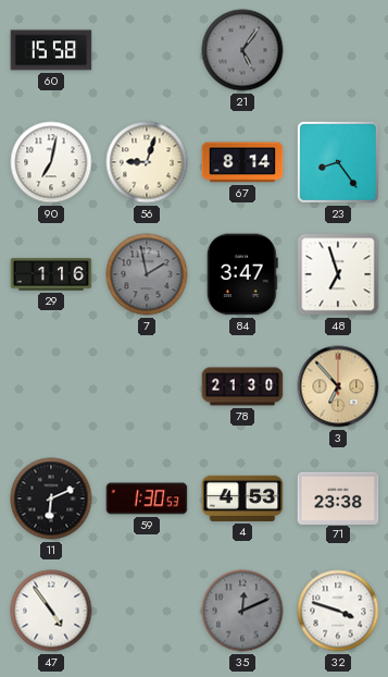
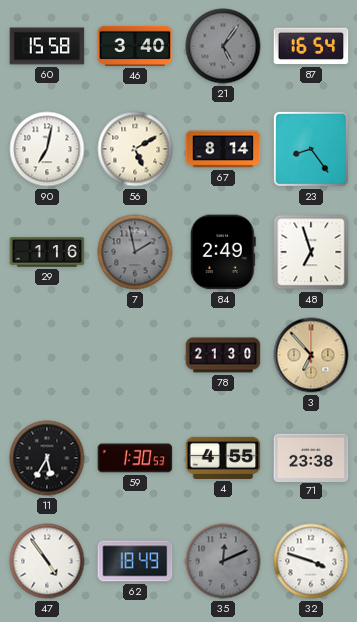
46: none -> 3:40 (135, 46)
87: none -> 16:54 (311, 46)
56: 9:03 -> 5:10 (135, 149)
84: 3:47 -> 2:49 (223, 252)
11: 6:11 -> 5:35 (47, 458)
4: 4:53 -> 4:55 (223, 458)
62: none -> 18:49 (135, 561)
